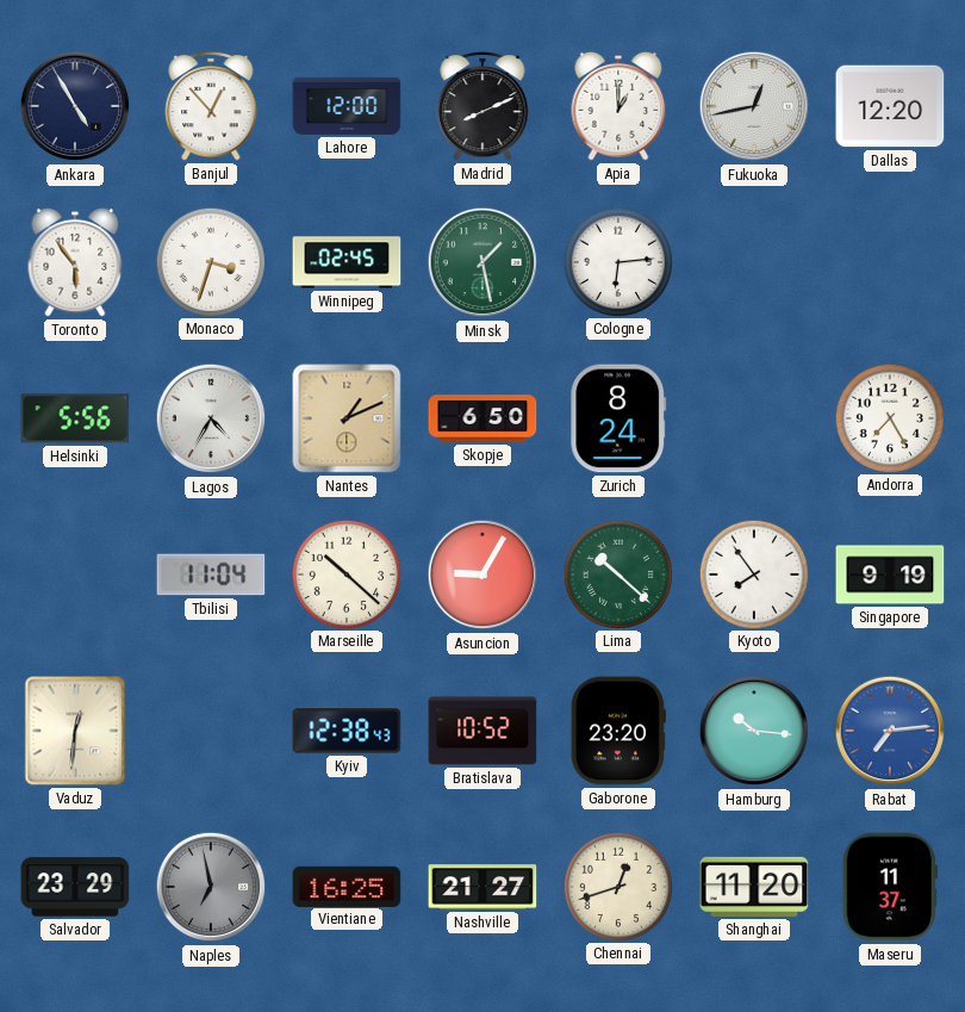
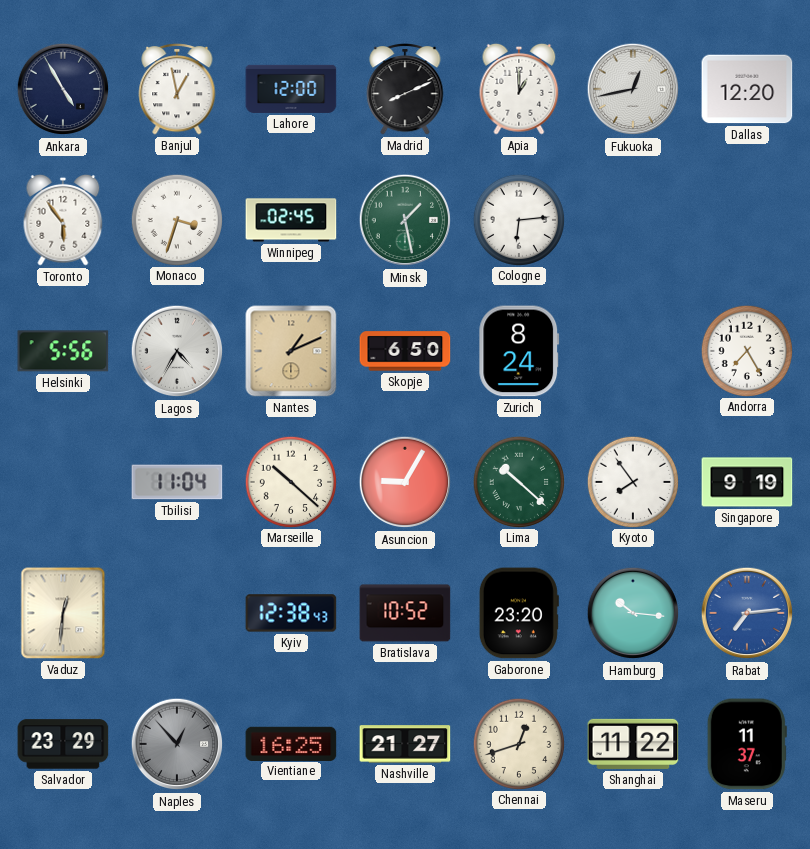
Banjul: 12:53 -> 12:58 (177, 90)
Naples: 6:58 -> 12:53 (177, 744)
Shanghai: 11:20 -> 11:22 (633, 744)
